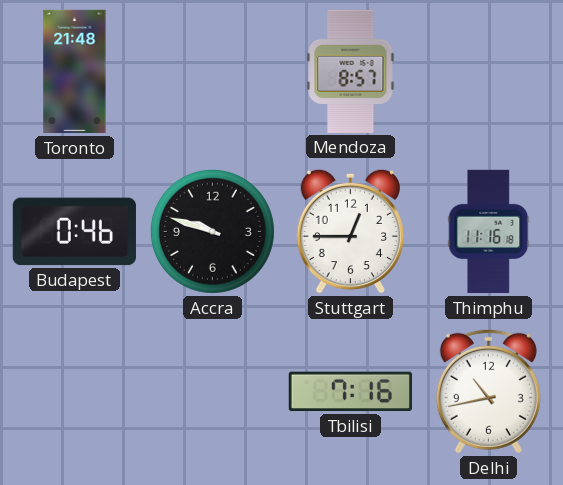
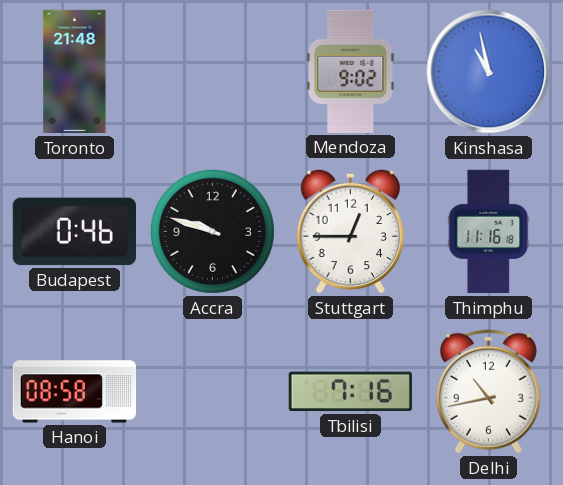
Mendoza: 8:57 -> 9:02 (351, 71)
Kinshasa: none -> 10:58 (489, 72)
Hanoi: none -> 08:58 (75, 392)
